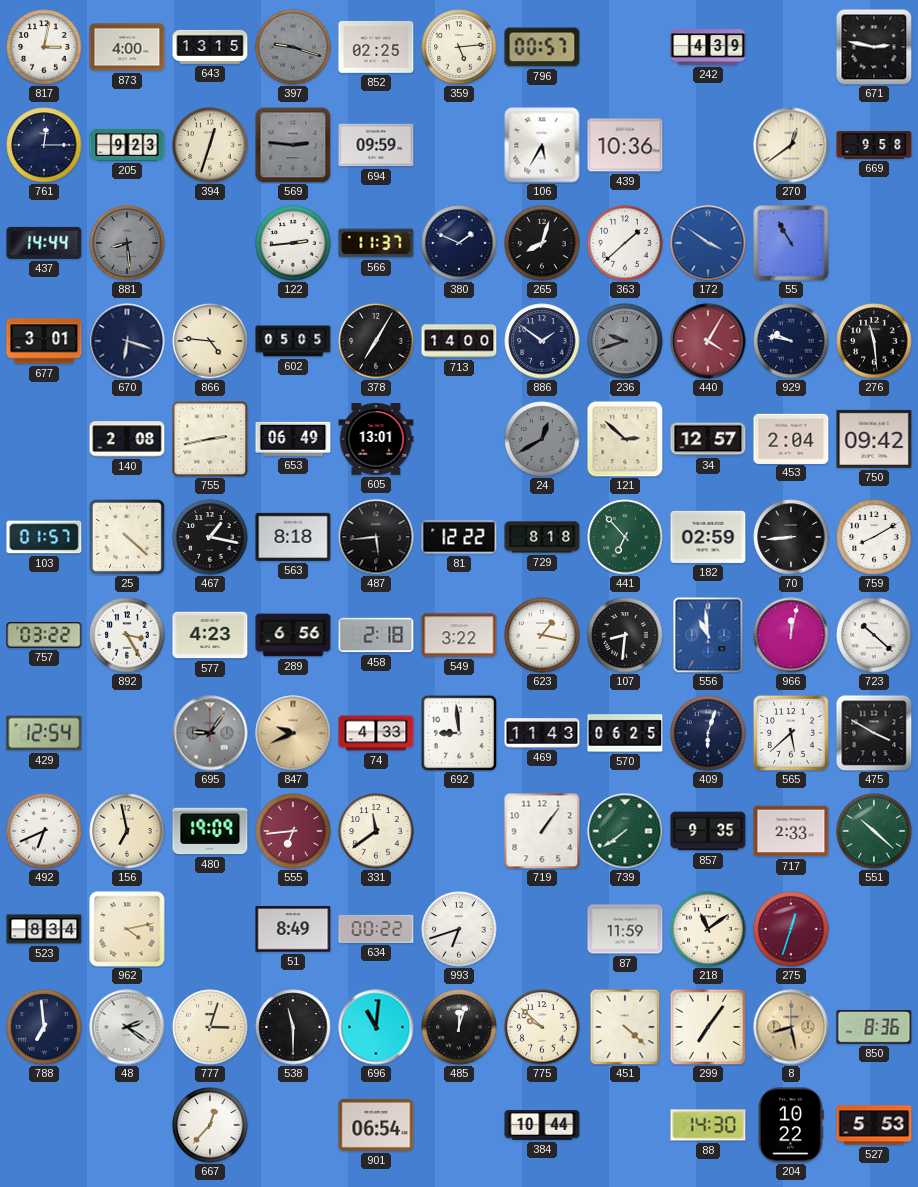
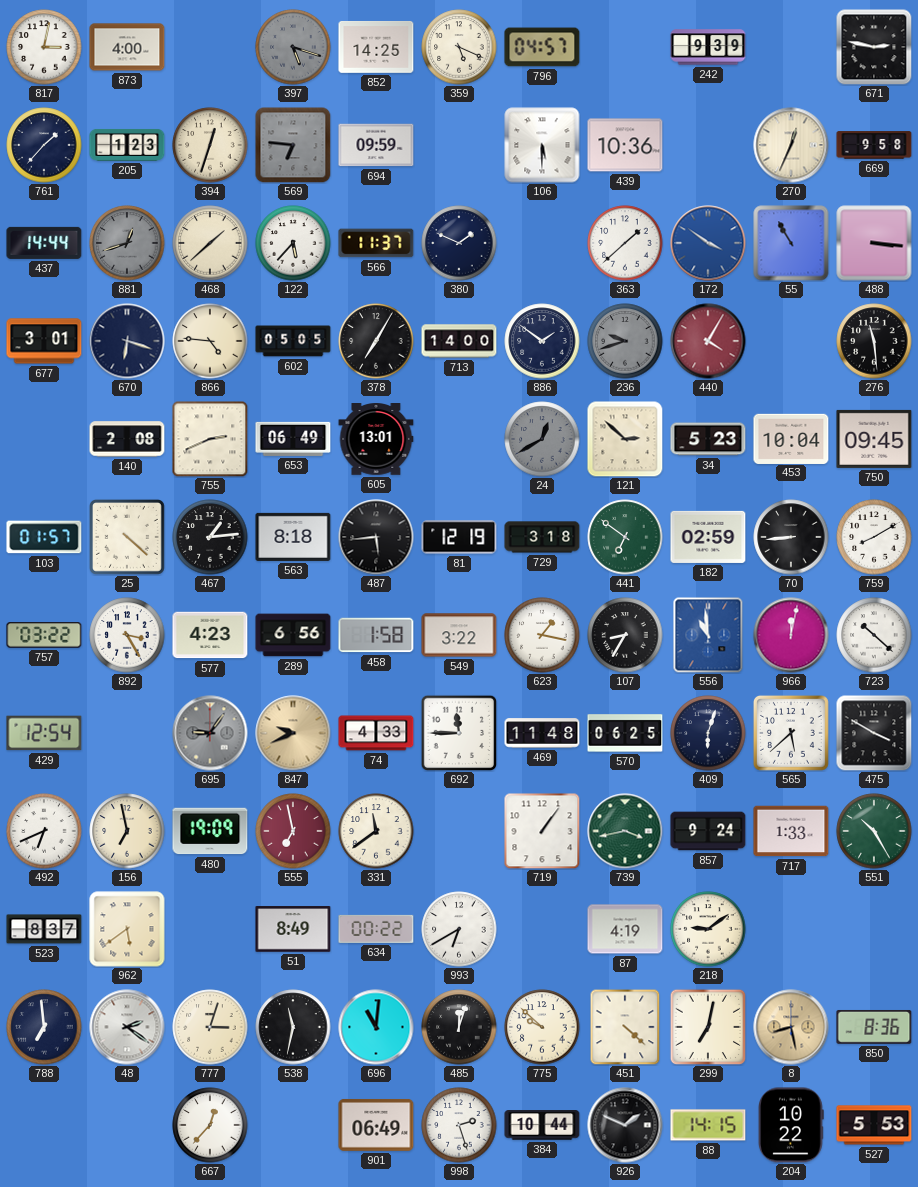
643: 13:15 -> none (210, 47)
397: 9:18 -> 5:18 (293, 47)
852: 02:25 -> 14:25 (376, 47)
359: 5:14 -> 5:19 (459, 47)
796: 00:57 -> 04:57 (542, 47)
242: 4:39 -> 9:39 (708, 47)
761: 12:15 -> 1:37 (44, 145)
205: 9:23 -> 1:23 (127, 145)
569: 2:46 -> 6:46 (293, 145)
106: 5:35 -> 5:30 (542, 145)
270: 12:39 -> 12:34 (791, 145)
881: 8:29 -> 12:42 (127, 243)
468: none -> 1:38 (210, 243)
122: 2:44 -> 5:37 (293, 243)
265: 8:03 -> none (542, 243)
488: none -> 3:16 (874, 243)
929: 9:47 -> none (791, 341)
755: 2:43 -> 2:41 (210, 439)
34: 12:57 -> 5:23 (708, 439)
453: 2:04 -> 10:04 (791, 438)
750: 09:42 -> 09:45 (874, 439)
467: 1:17 -> 1:14 (210, 537)
81: 12:22 -> 12:19 (459, 537)
729: 8:18 -> 3:18 (542, 537)
441: 6:53 -> 6:51 (625, 537)
458: 2:18 -> 1:58 (376, 635)
107: 8:31 -> 8:35 (625, 635)
692: 8:59 -> 11:45 (459, 733)
469: 11:43 -> 11:48 (542, 733)
555: 6:44 -> 6:58 (293, 831)
739: 7:39 -> 3:43 (625, 831)
857: 9:35 -> 9:24 (708, 831)
717: 2:33 -> 1:33 (791, 831)
551: 10:22 -> 10:25 (874, 831)
523: 8:34 -> 8:37 (44, 929)
962: 4:13 -> 5:39 (127, 929)
993: 6:42 -> 6:40 (459, 929)
87: 11:59 -> 4:19 (625, 929)
218: 11:09 -> 9:09 (708, 929)
275: 12:33 -> none (791, 929)
538: 11:30 -> 11:32 (293, 1027)
299: 7:06 -> 7:02 (708, 1027)
901: 06:54 -> 06:49 (376, 1125)
998: none -> 2:27 (459, 1125)
926: none -> 1:49 (625, 1125)
88: 14:30 -> 14:15 (708, 1125)
